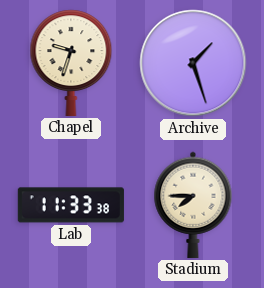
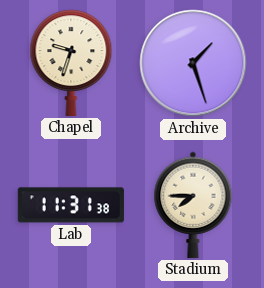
Lab: 11:33 -> 11:31 (71, 205)
